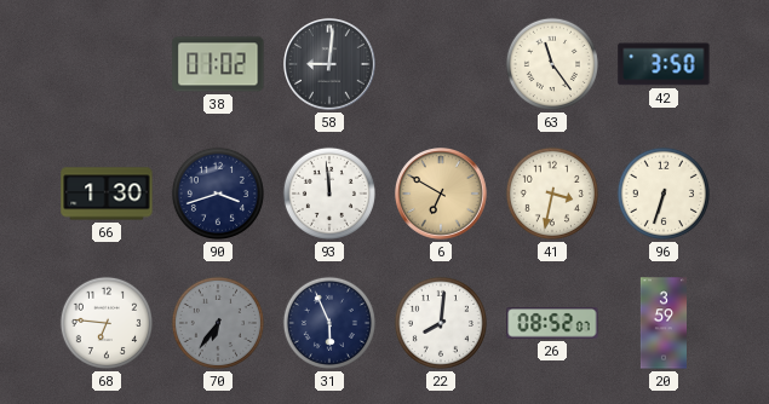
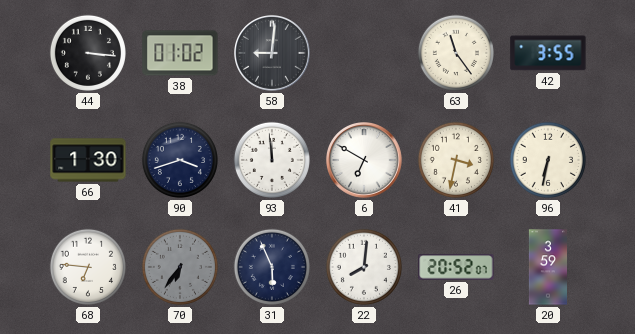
44: none -> 3:16 (88, 53)
42: 3:50 -> 3:55 (548, 53)
6 dial: champagne -> white (365, 161)
96: 6:33 -> 6:32 (548, 160)
26: 08:52 -> 20:52 (456, 267)
